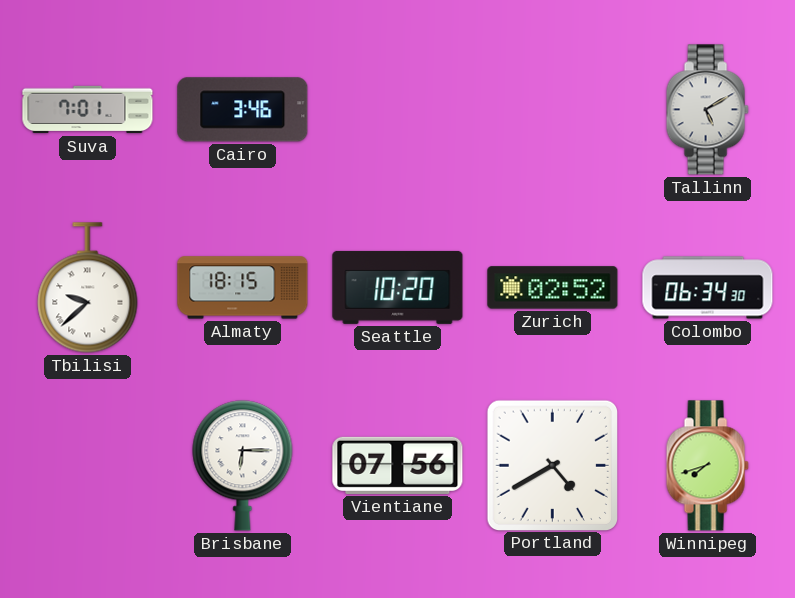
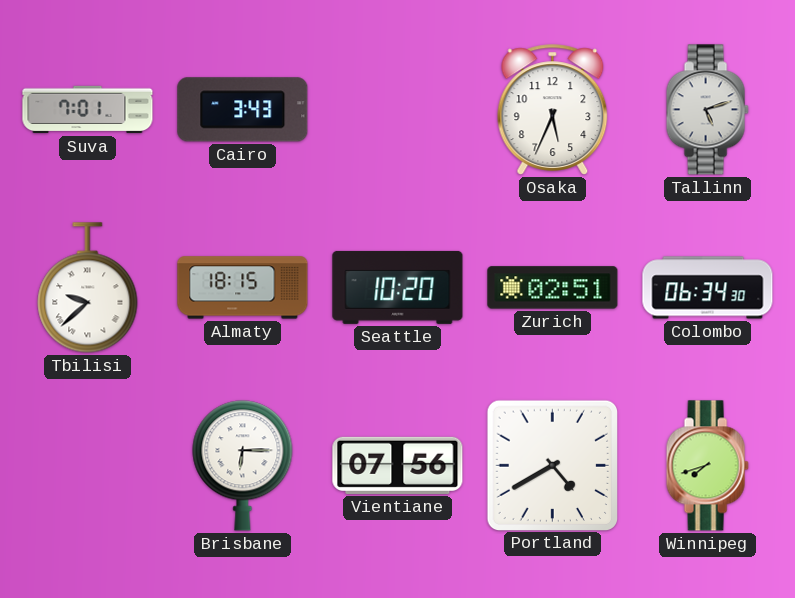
Cairo: 3:46 -> 3:43 (243, 110)
Osaka: none -> 5:34 (553, 110)
Tallinn: 5:10 -> 5:12 (707, 110)
Zurich: 02:52 -> 02:51 (553, 288)
